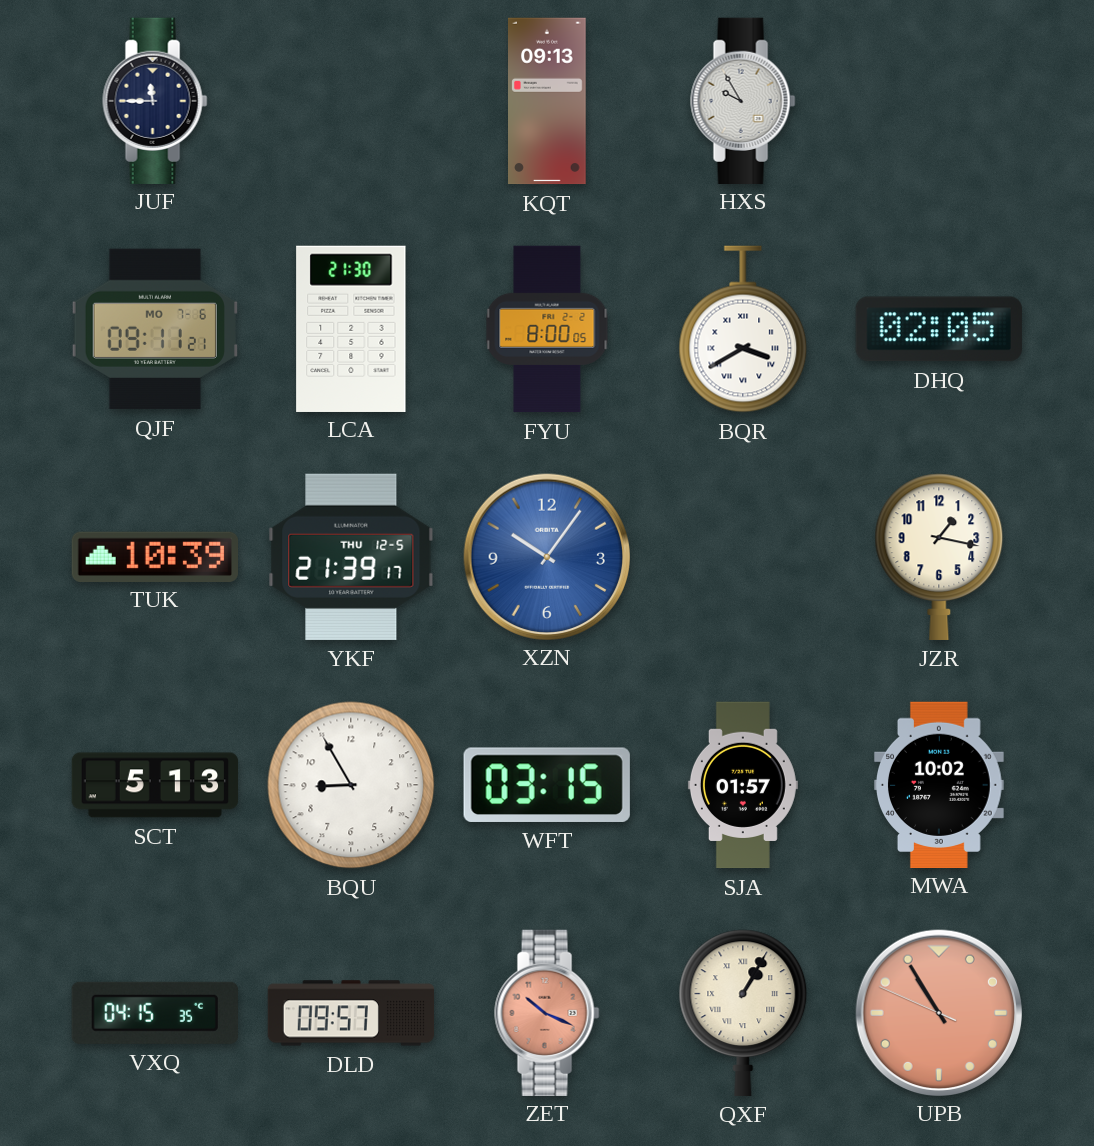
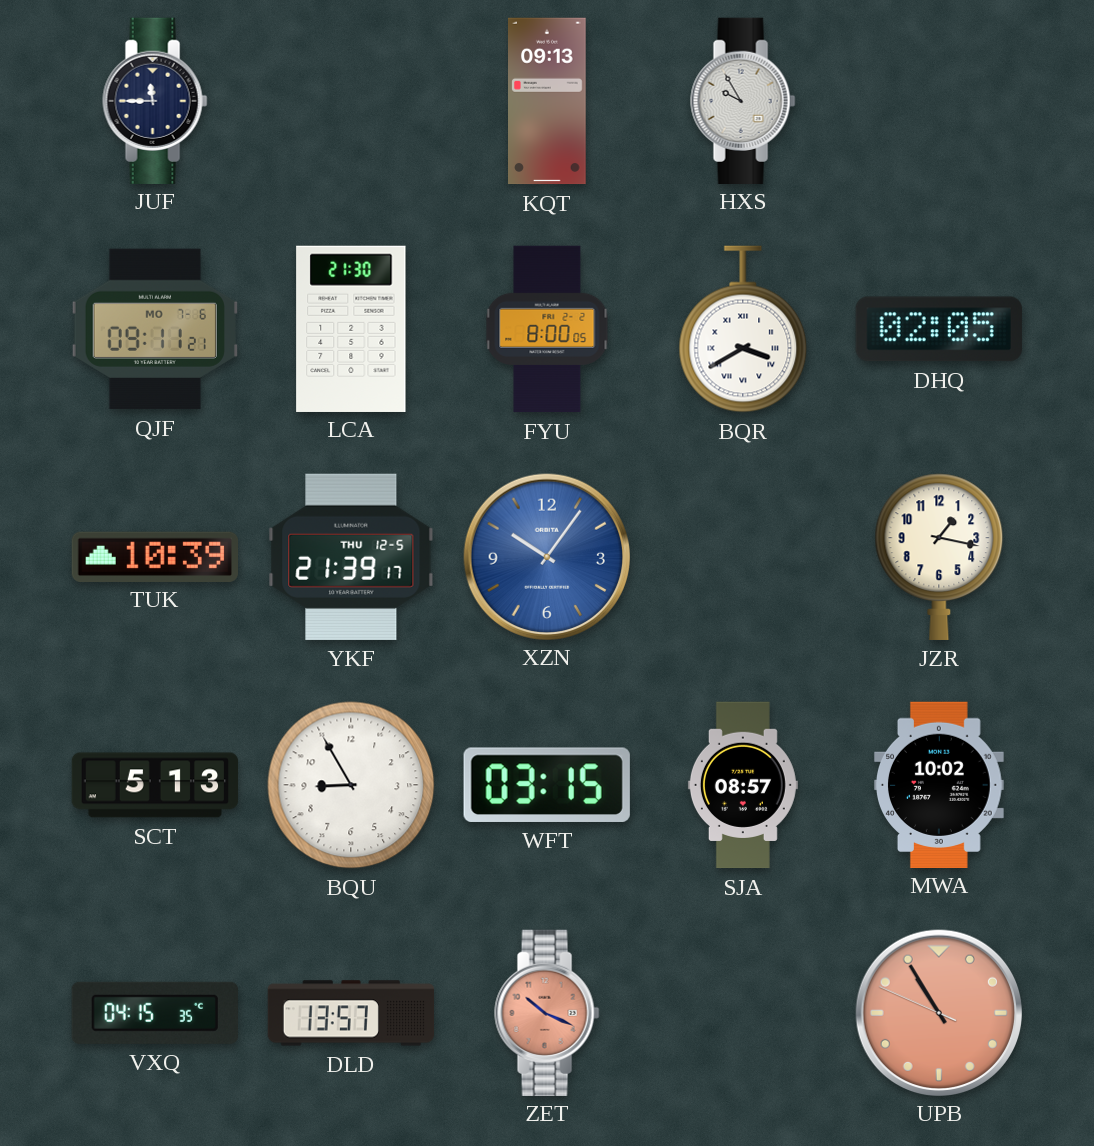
SJA: 01:57 -> 08:57 (743, 785)
DLD: 09:57 -> 13:57 (351, 1013)
QXF: 1:05 -> none (743, 1013)
